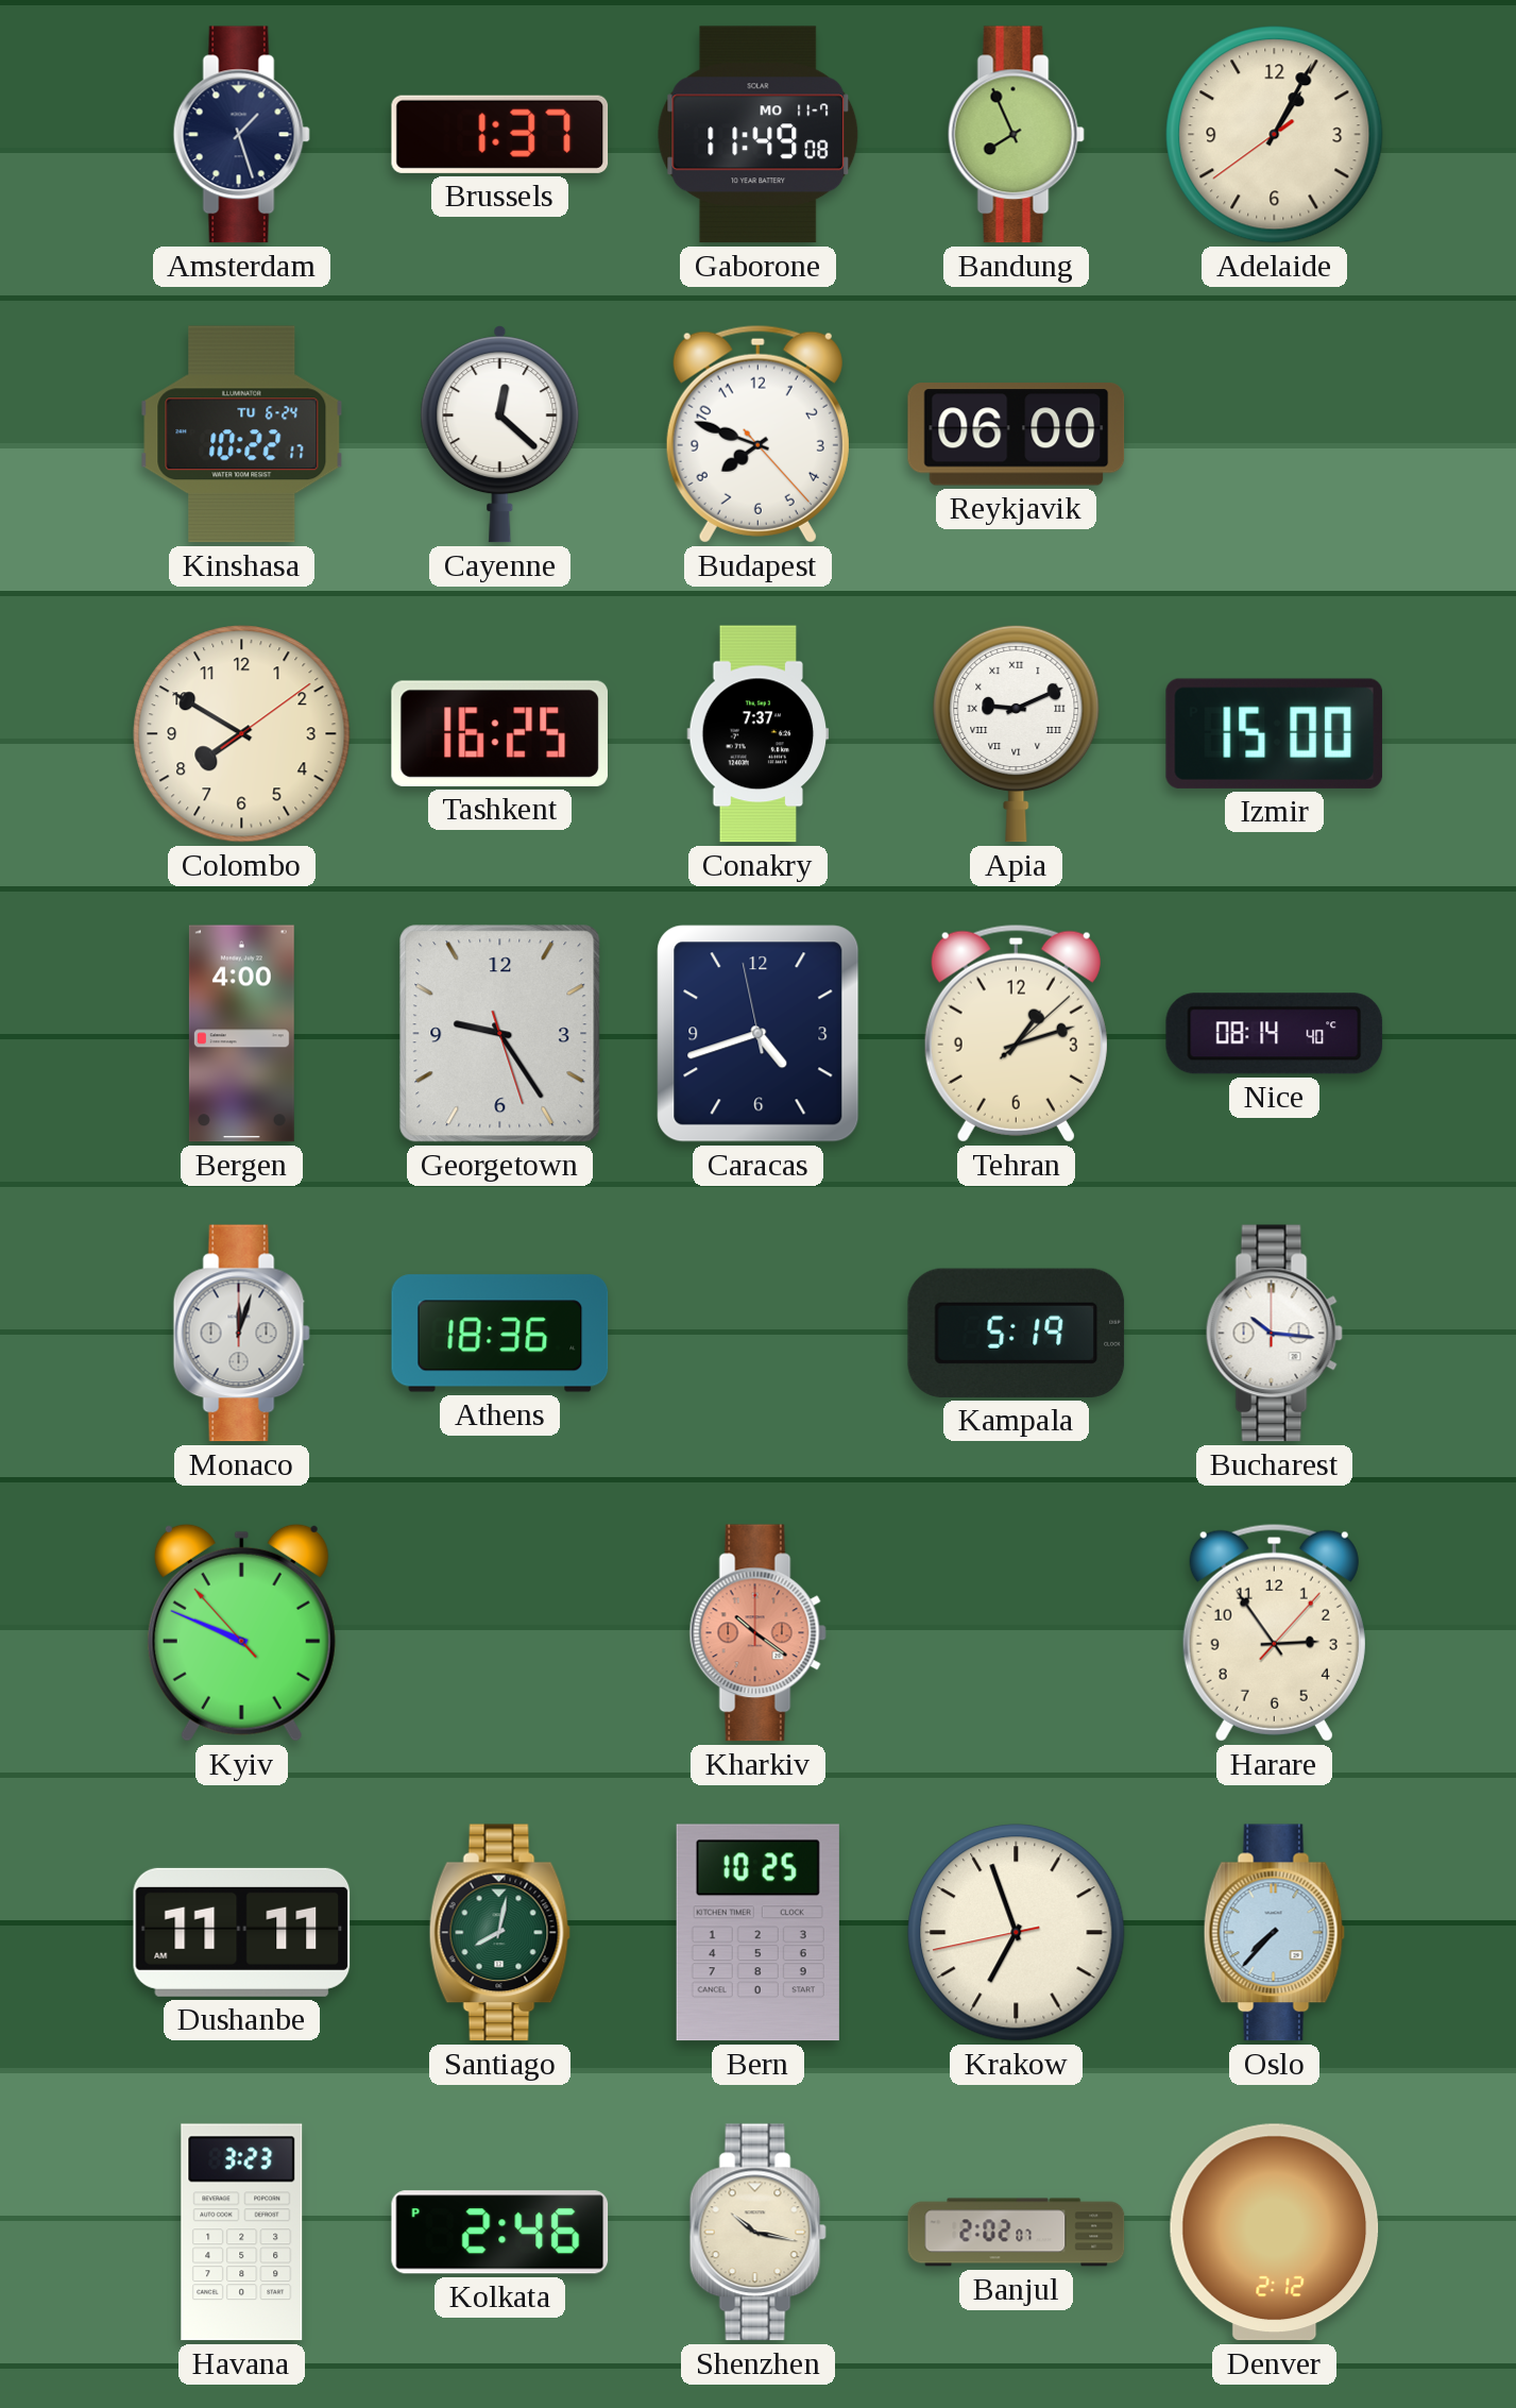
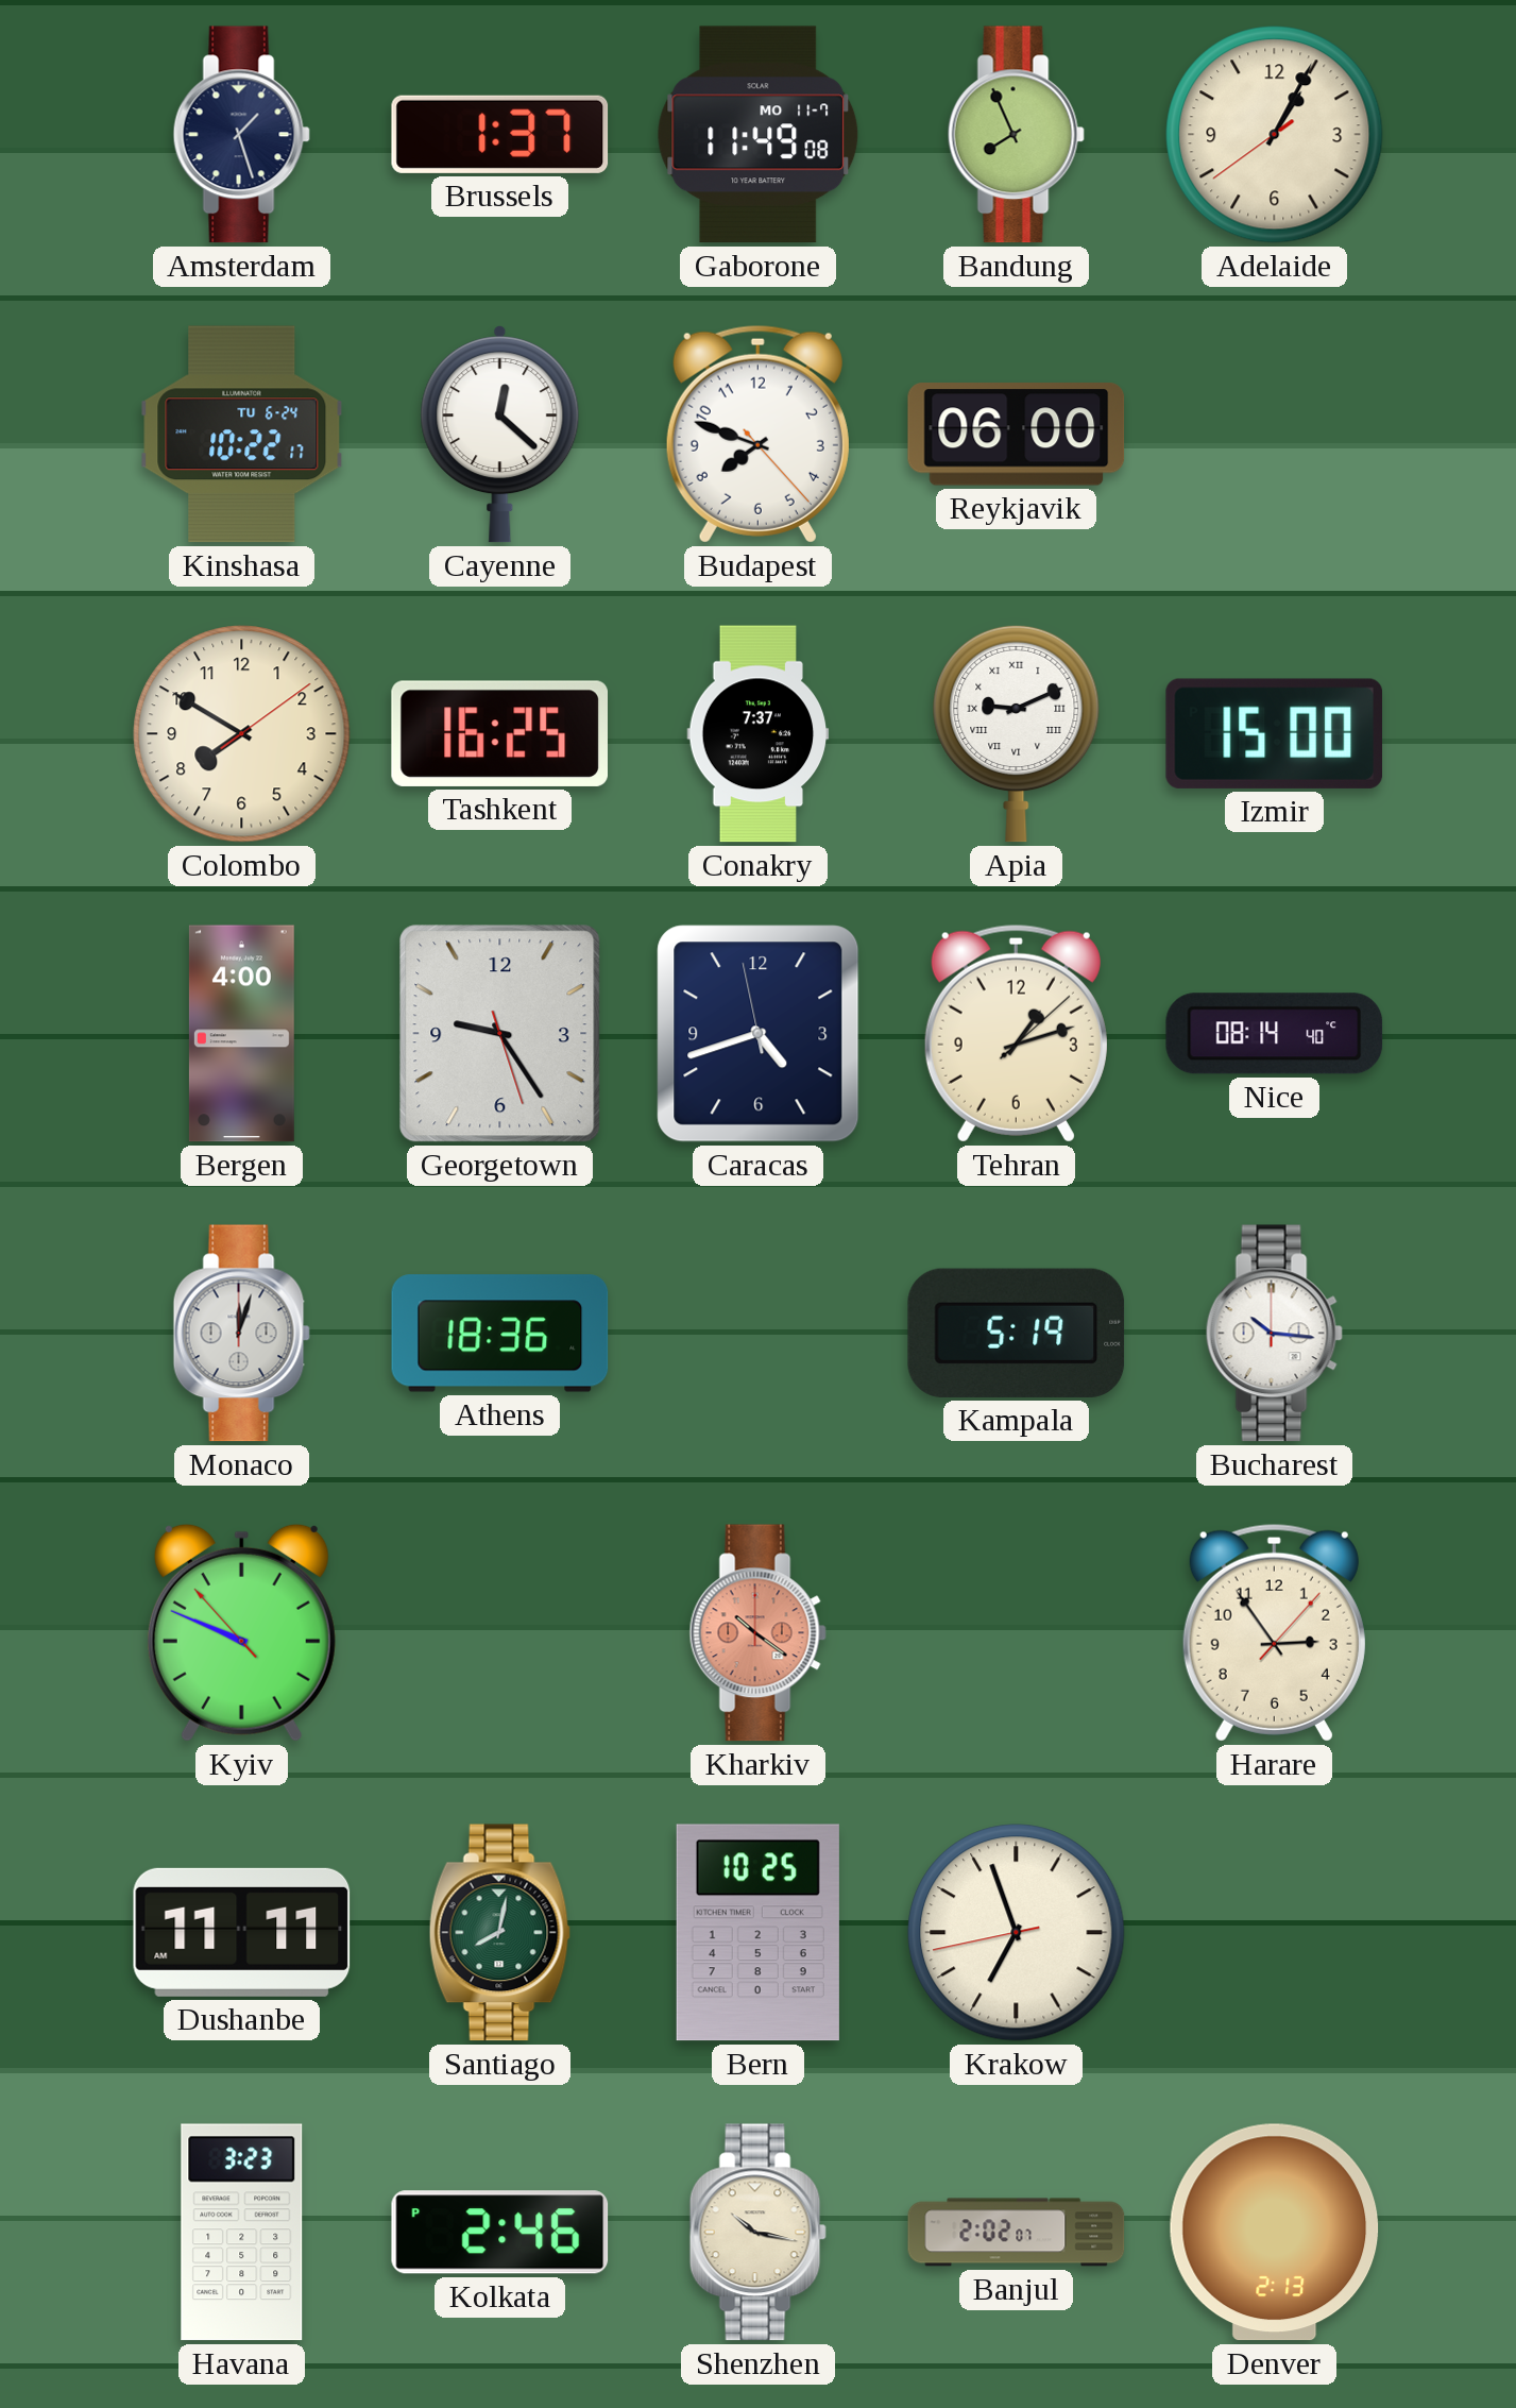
Oslo: 7:37 -> none (1274, 1933)
Denver: 2:12 -> 2:13 (1275, 2233)
